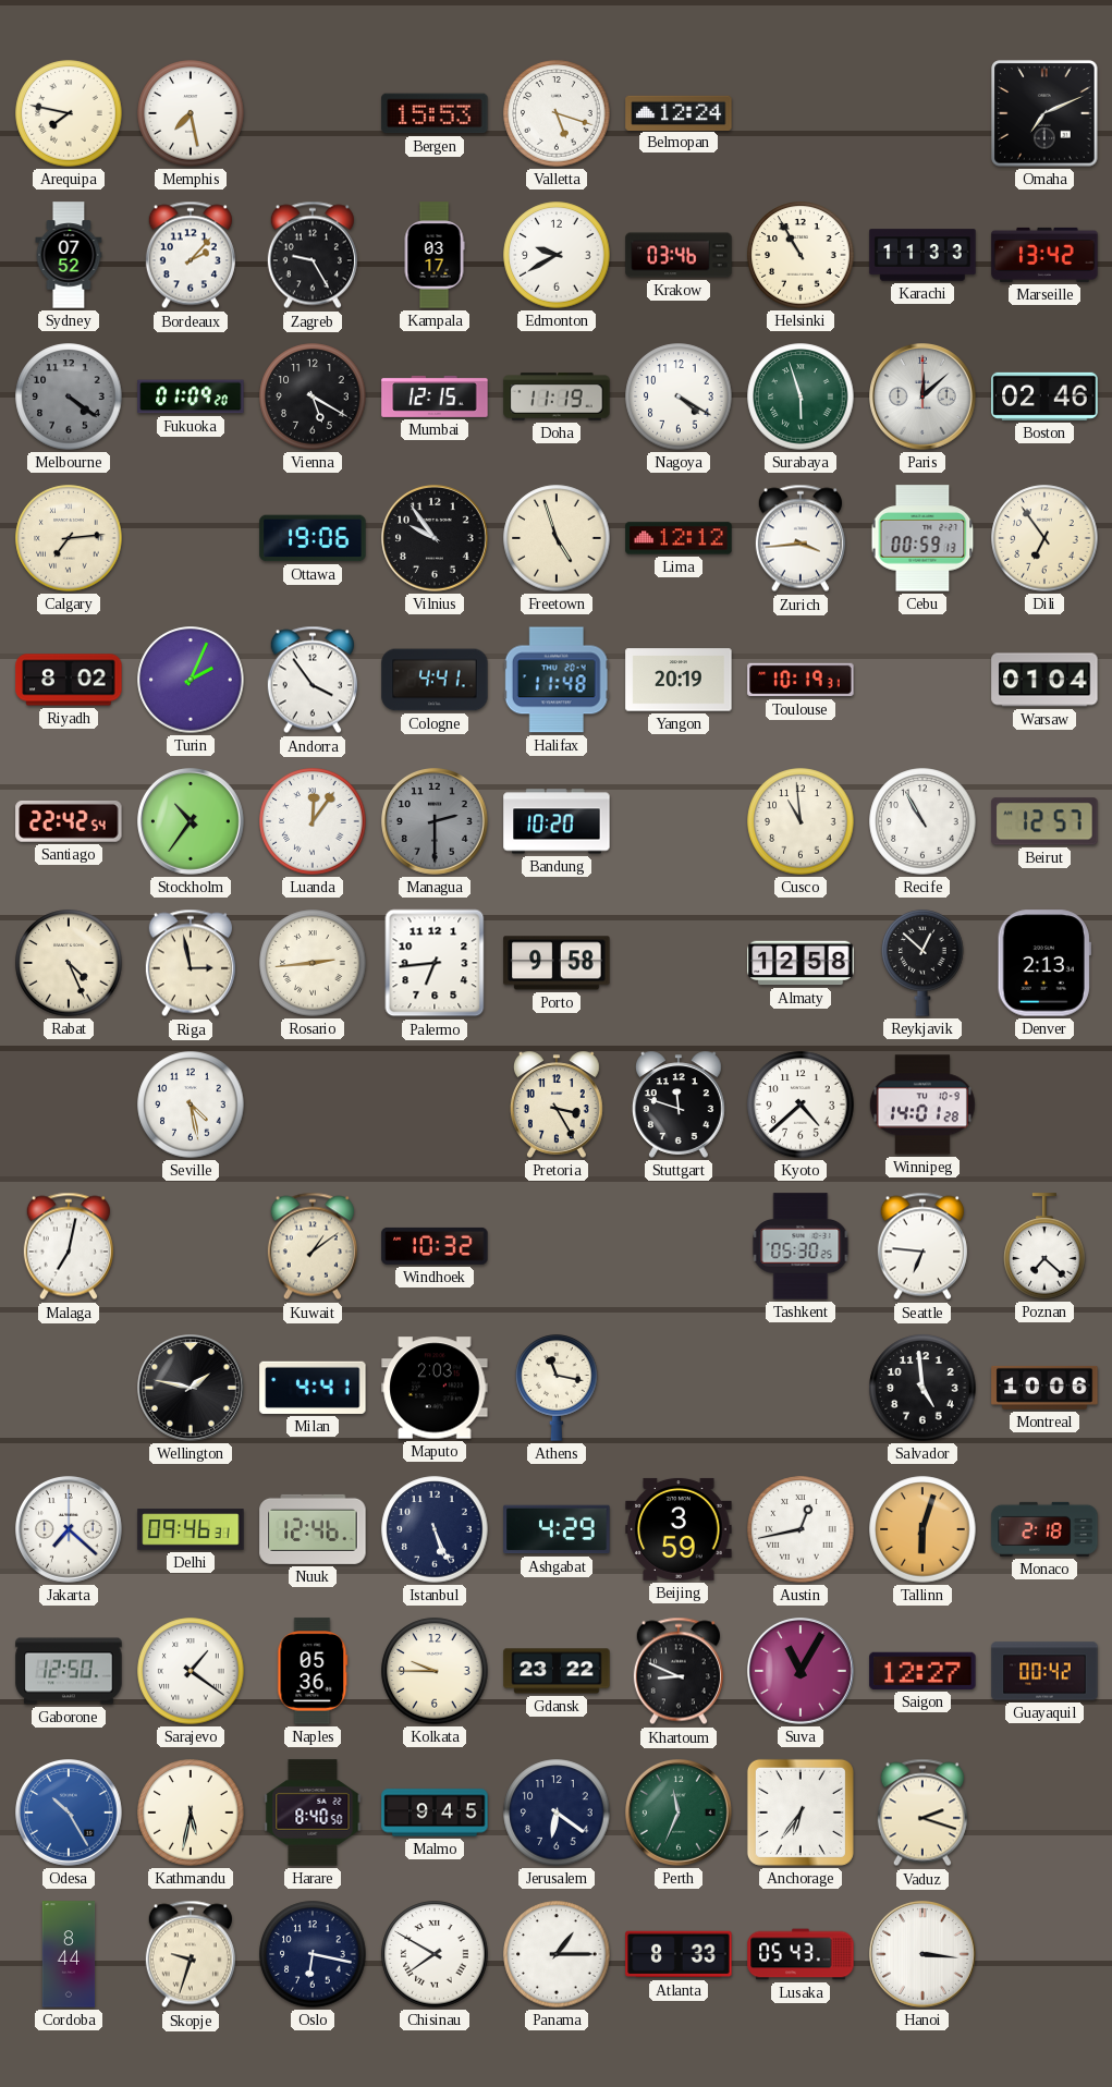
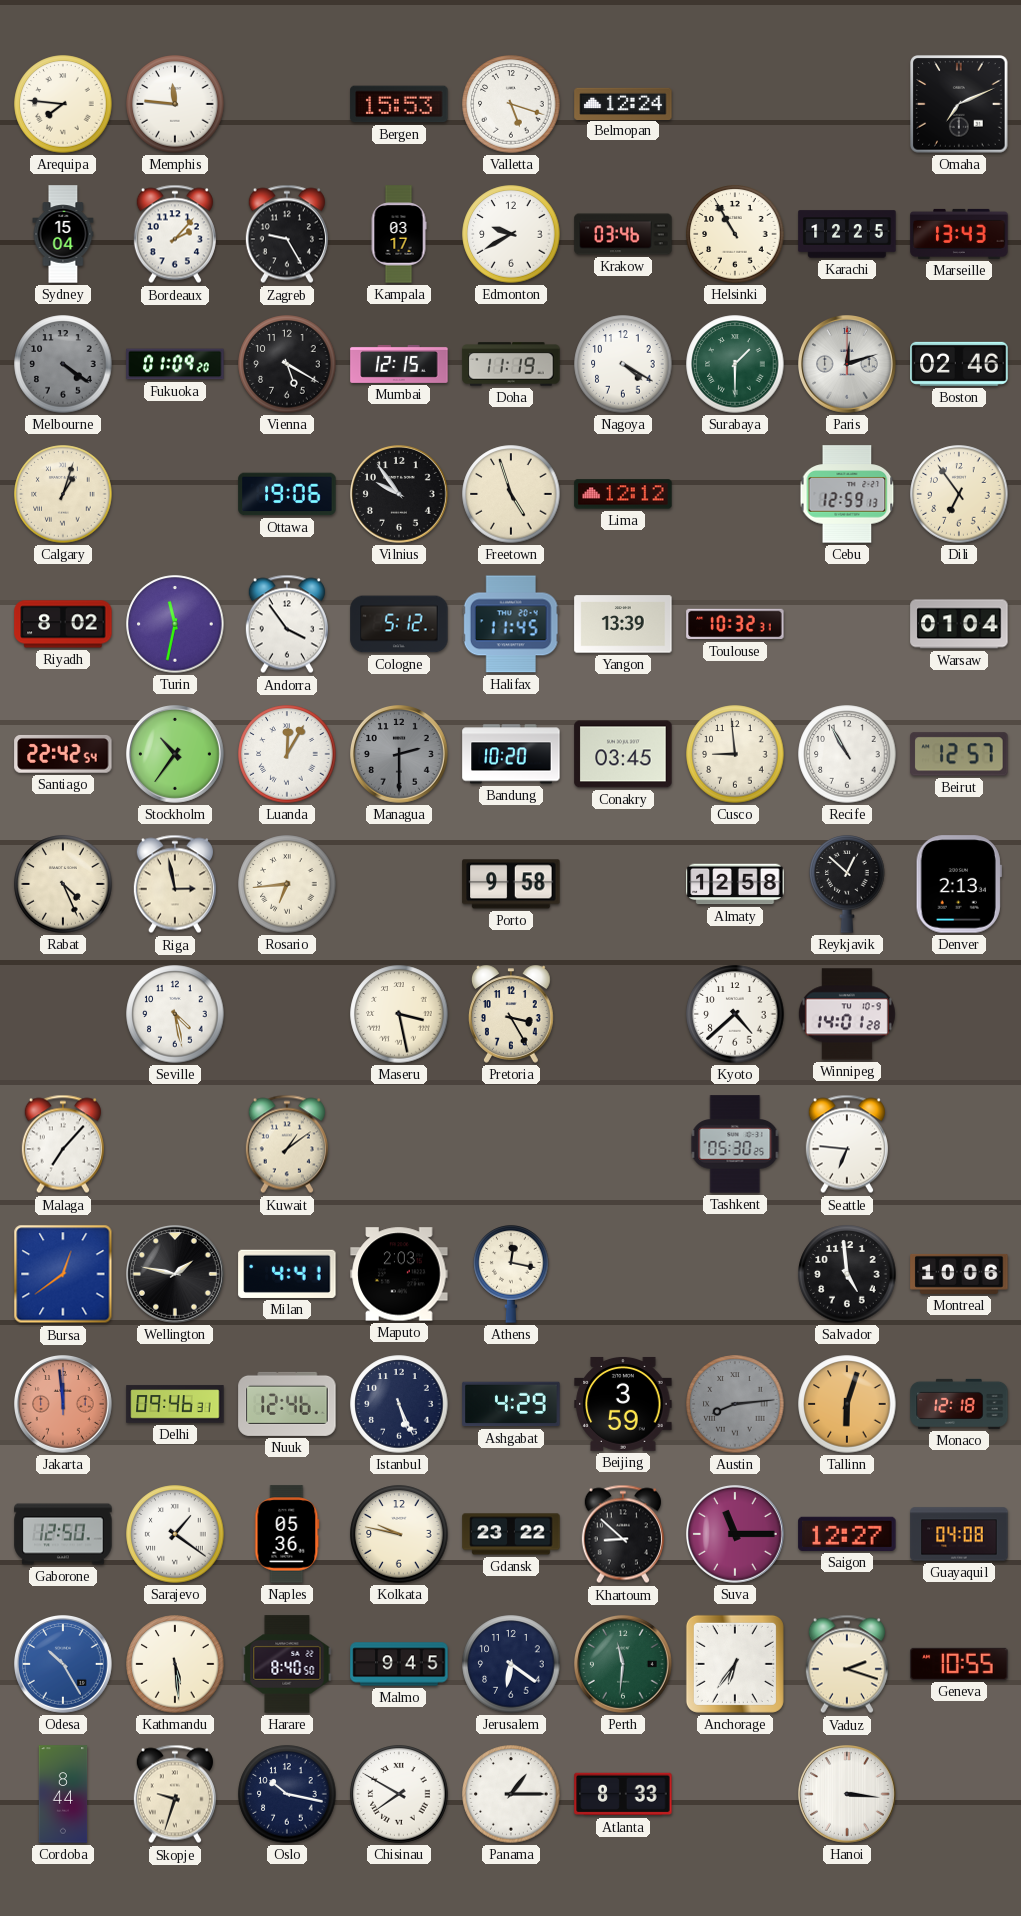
Arequipa: 7:47 -> 7:46 (63, 104)
Memphis: 7:28 -> 11:46 (175, 104)
Sydney: 07:52 -> 15:04 (63, 234)
Karachi: 11:33 -> 12:25 (847, 234)
Marseille: 13:42 -> 13:43 (959, 234)
Surabaya: 5:57 -> 1:30 (735, 364)
Paris: 12:08 -> 12:12 (848, 365)
Calgary: 7:14 -> 1:03 (63, 494)
Zurich: 3:44 -> none (801, 538)
Cebu: 00:59 -> 12:59 (847, 494)
Turin: 2:04 -> 11:32 (175, 624)
Cologne: 4:41 -> 5:12 (399, 624)
Halifax: 11:48 -> 11:45 (511, 624)
Yangon: 20:19 -> 13:39 (623, 624)
Toulouse: 10:19 -> 10:32 (735, 624)
Luanda: 12:06 -> 12:05 (287, 754)
Conakry: none -> 03:45 (623, 754)
Cusco: 10:59 -> 8:59 (735, 754)
Rosario: 2:44 -> 6:44 (287, 884)
Palermo: 6:44 -> none (435, 963)
Maseru: none -> 3:28 (399, 1014)
Stuttgart: 11:48 -> none (679, 1104)
Malaga: 7:02 -> 7:07 (63, 1144)
Windhoek: 10:32 -> none (435, 1246)
Poznan: 7:22 -> none (1044, 1246)
Bursa: none -> 12:39 (63, 1274)
Athens: 11:17 -> 12:17 (511, 1274)
Jakarta: 7:22 -> 11:59 (64, 1405)
Jakarta dial: white -> salmon (64, 1405)
Austin: 12:43 -> 8:14 (735, 1404)
Austin dial: white -> grey (735, 1404)
Monaco: 2:18 -> 12:18 (959, 1404)
Kolkata: 9:45 -> 9:47 (399, 1534)
Khartoum: 8:49 -> 8:52 (623, 1534)
Suva: 11:05 -> 11:15 (736, 1535)
Guayaquil: 00:42 -> 04:08 (959, 1534)
Kathmandu: 5:32 -> 5:29 (175, 1664)
Perth: 11:34 -> 11:31 (624, 1665)
Geneva: none -> 10:55 (959, 1664)
Oslo: 6:17 -> 10:17 (287, 1794)
Lusaka: 05:43 -> none (801, 1954)
